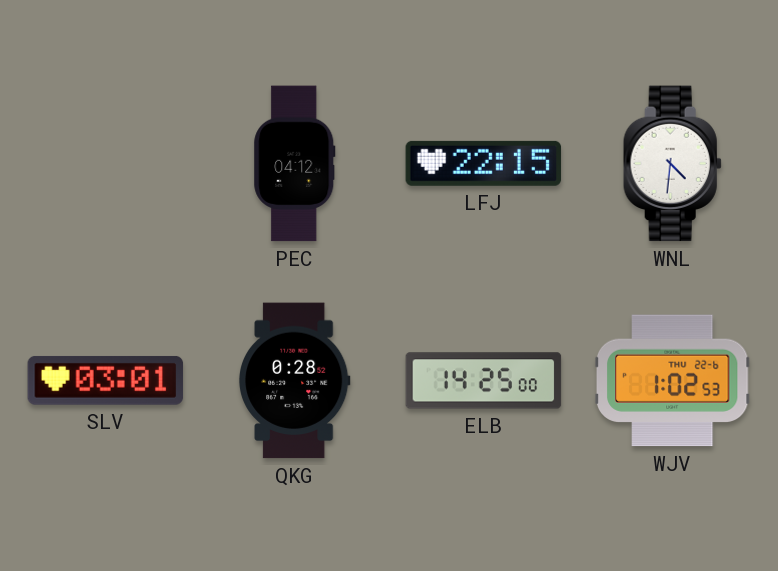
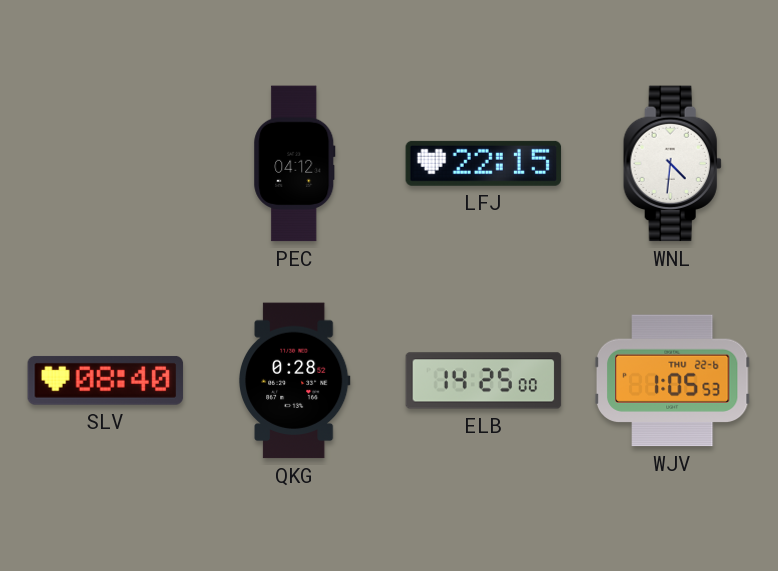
SLV: 03:01 -> 08:40 (106, 380)
WJV: 1:02 -> 1:05 (672, 381)
